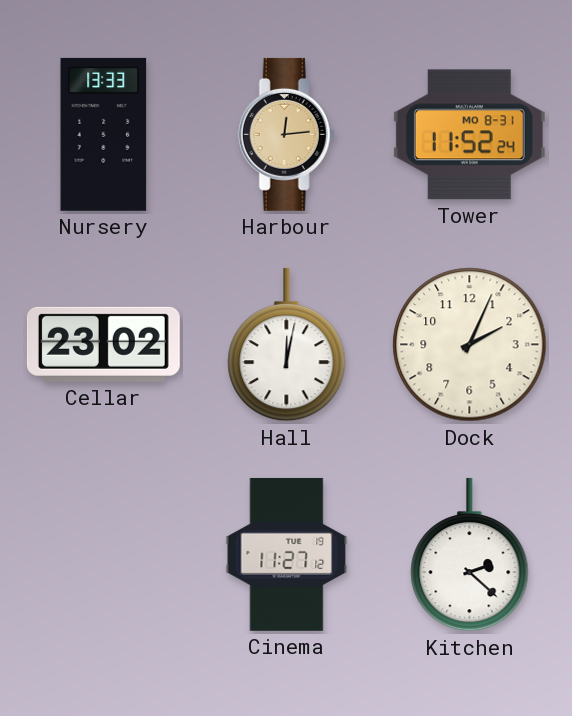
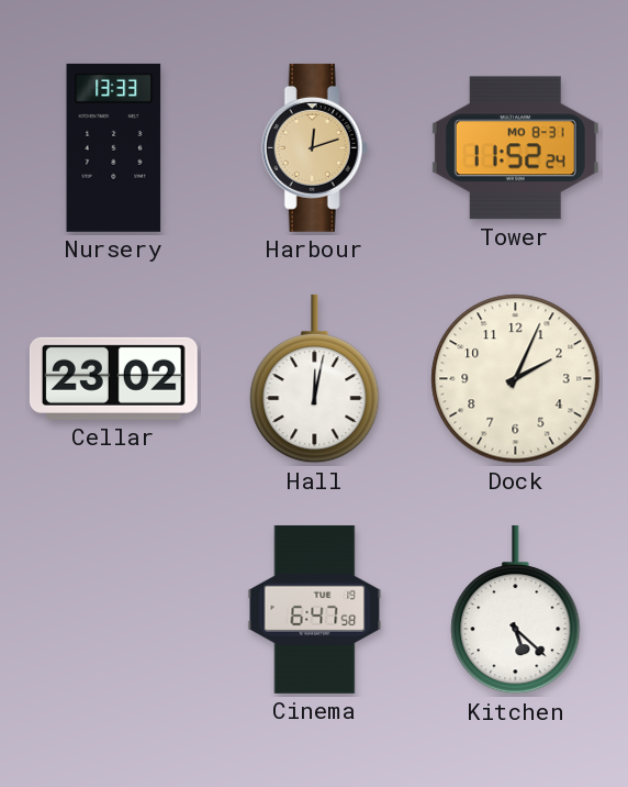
Harbour: 12:14 -> 12:12 (314, 147)
Cinema: 11:27 -> 6:47 (315, 609)
Kitchen: 2:22 -> 5:22 (516, 610)
